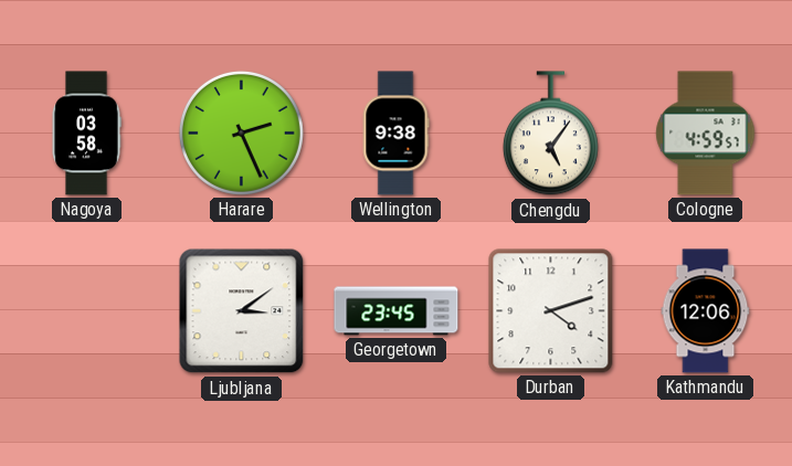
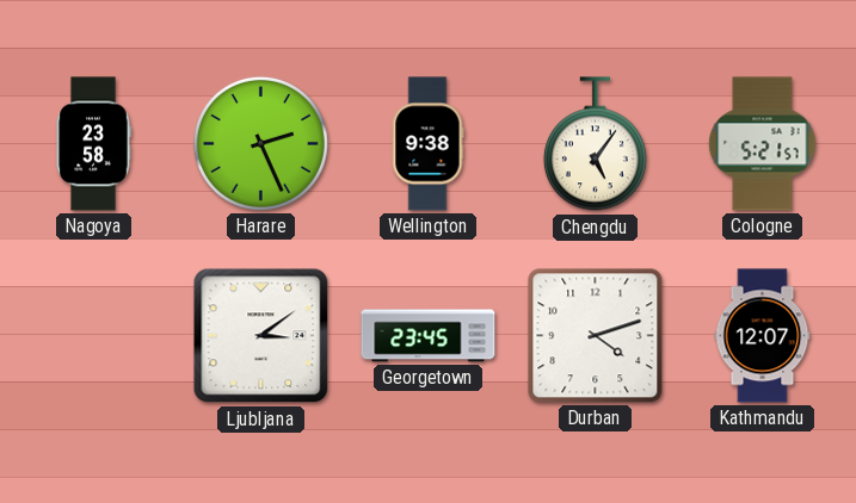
Nagoya: 03:58 -> 23:58 (93, 144)
Cologne: 4:59 -> 5:21 (763, 144)
Kathmandu: 12:06 -> 12:07 (763, 336)
